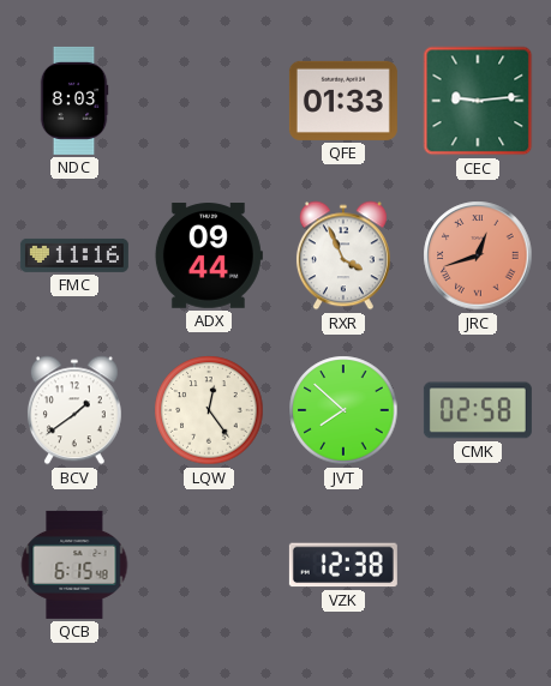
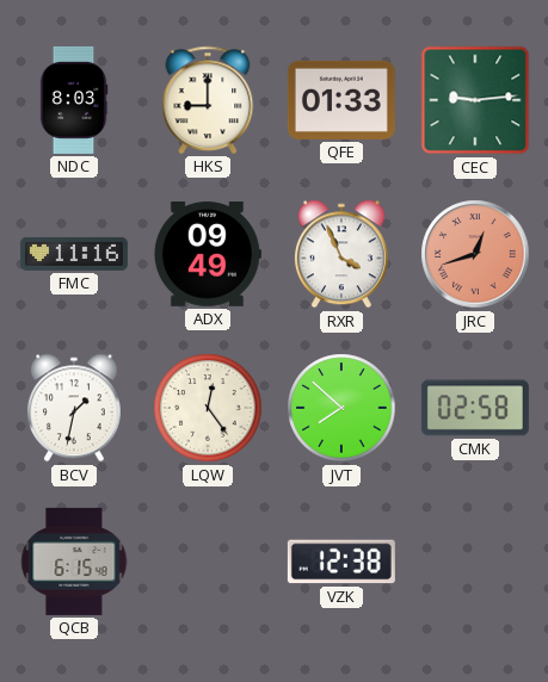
HKS: none -> 9:00 (208, 100)
ADX: 09:44 -> 09:49 (208, 254)
BCV: 1:39 -> 1:32 (74, 408)
